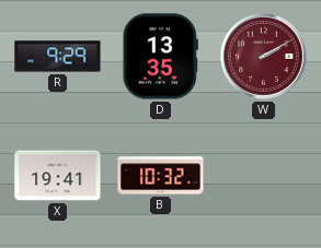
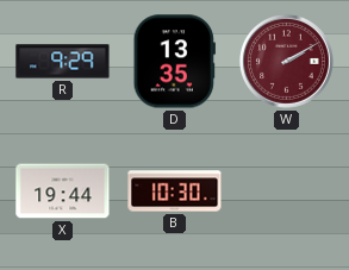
X: 19:41 -> 19:44 (63, 191)
B: 10:32 -> 10:30 (175, 191)
